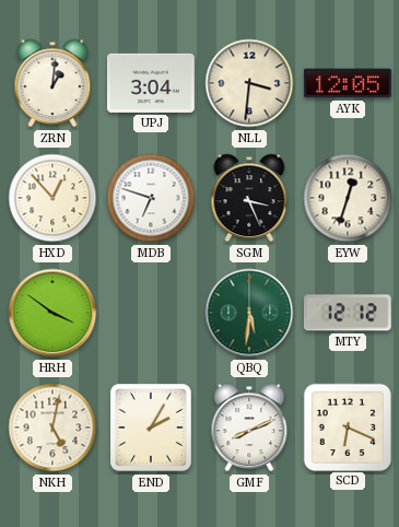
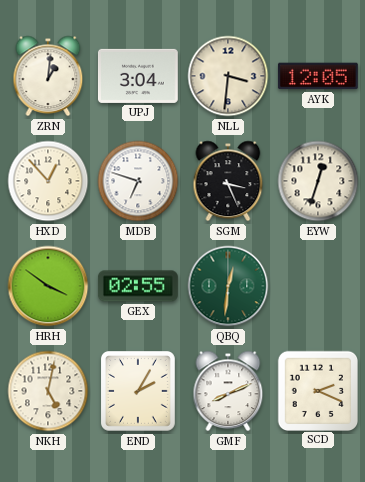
GEX: none -> 02:55 (139, 286)
QBQ: 5:31 -> 12:31 (228, 286)
MTY: 12:12 -> none (348, 313)
SCD: 6:19 -> 2:19 (317, 390)
